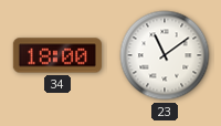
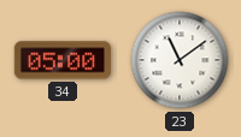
34: 18:00 -> 05:00 (63, 60)
